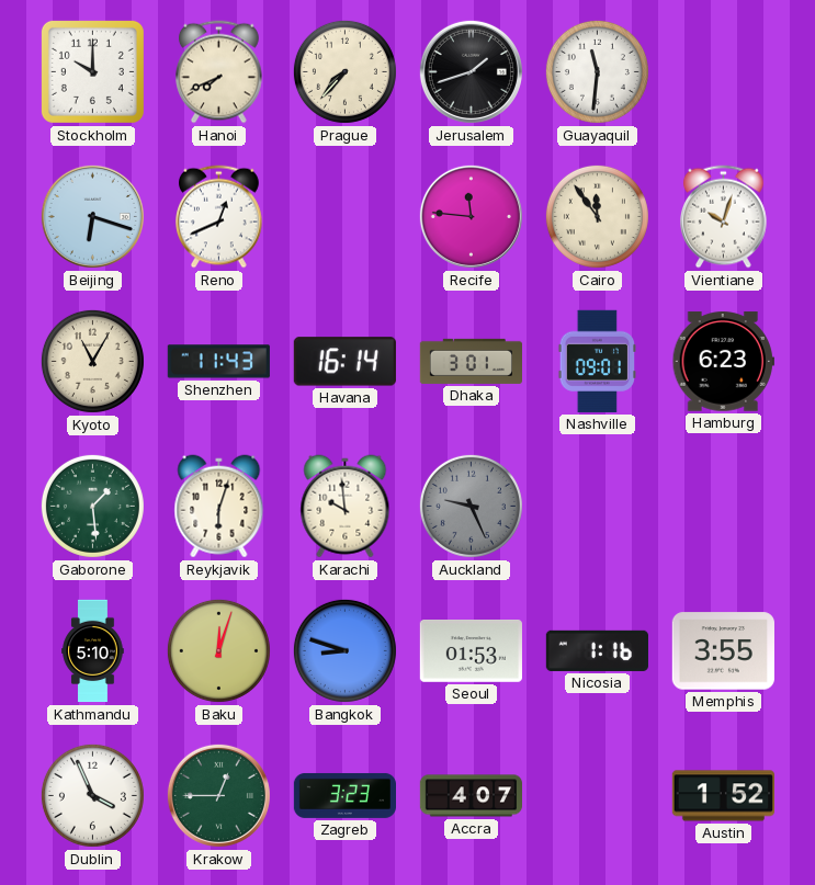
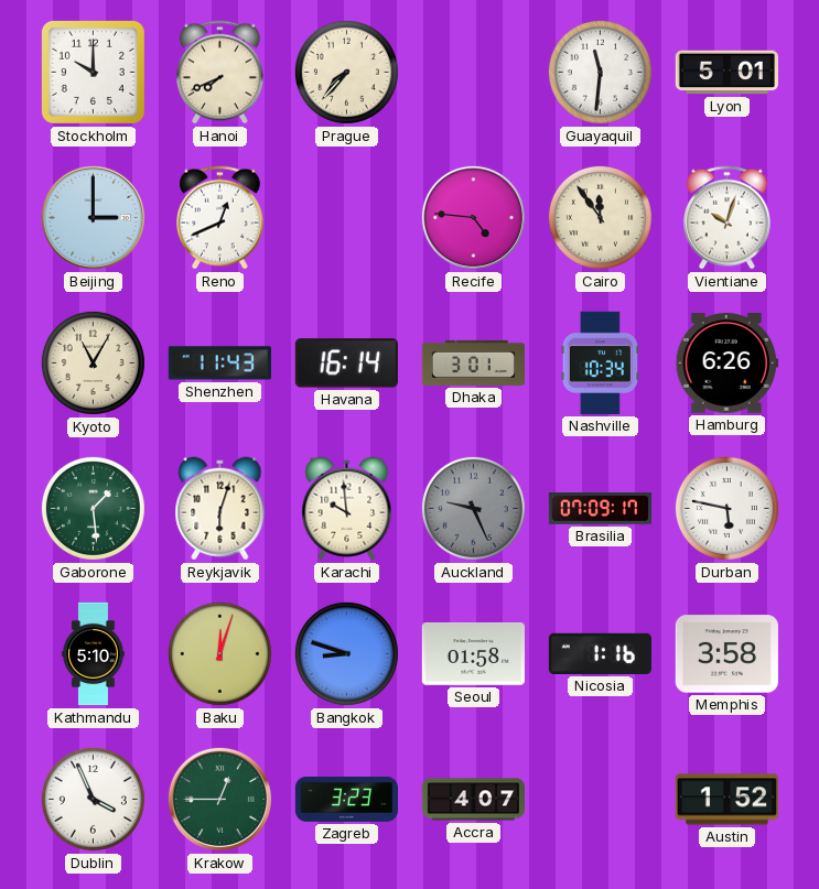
Jerusalem: 1:42 -> none (471, 71)
Lyon: none -> 5:01 (726, 73)
Beijing: 6:18 -> 3:00 (93, 217)
Recife: 11:46 -> 4:46 (473, 217)
Nashville: 09:01 -> 10:34 (601, 362)
Hamburg: 6:23 -> 6:26 (726, 364)
Brasilia: none -> 07:09 (600, 509)
Durban: none -> 5:47 (726, 508)
Seoul: 01:53 -> 01:58 (473, 654)
Memphis: 3:55 -> 3:58 (726, 654)
